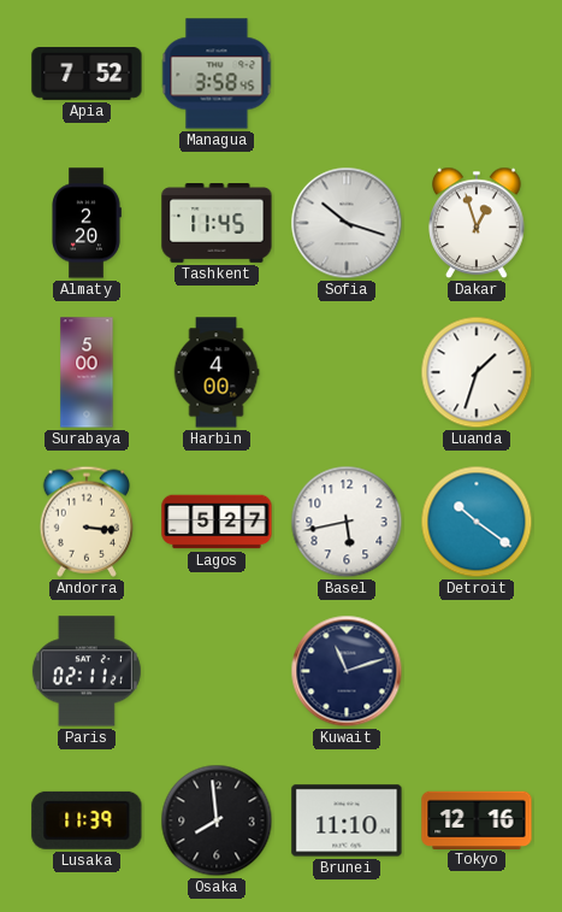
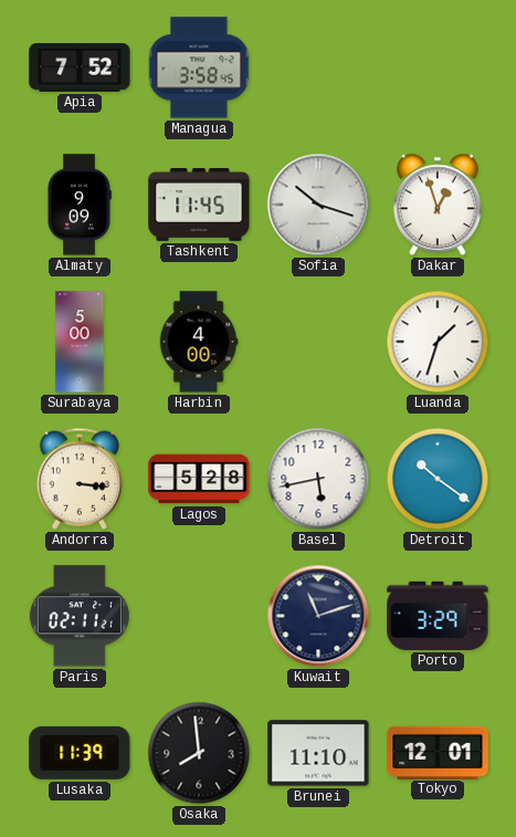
Almaty: 2:20 -> 9:09 (80, 205)
Lagos: 5:27 -> 5:28 (199, 479)
Porto: none -> 3:29 (438, 616)
Tokyo: 12:16 -> 12:01 (438, 752)
